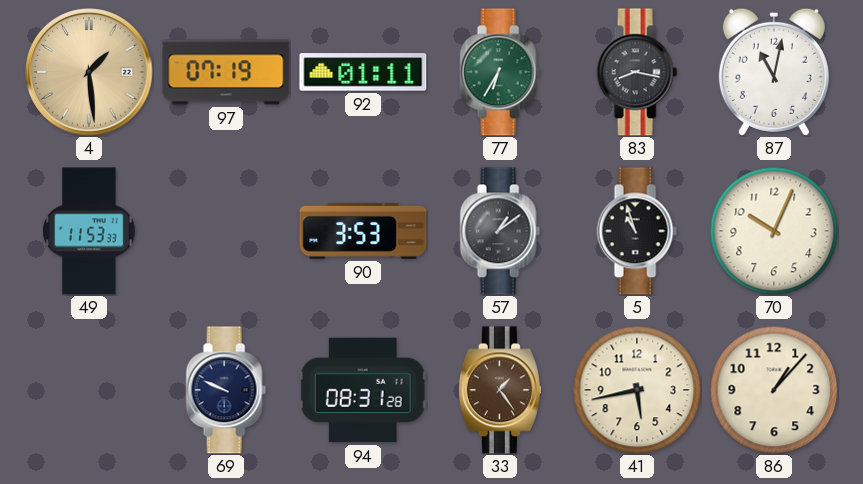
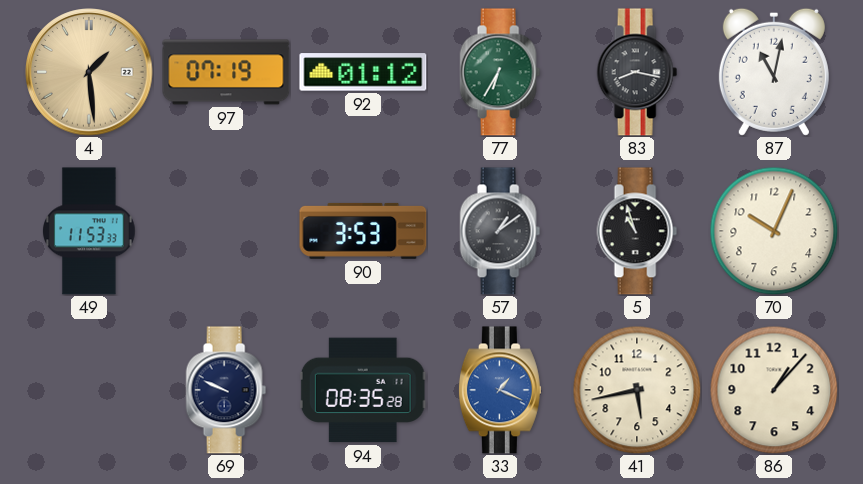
92: 01:11 -> 01:12 (363, 72)
94: 08:31 -> 08:35 (363, 390)
33: 1:24 -> 1:19 (500, 390)
33 dial: brown -> blue (500, 390)
